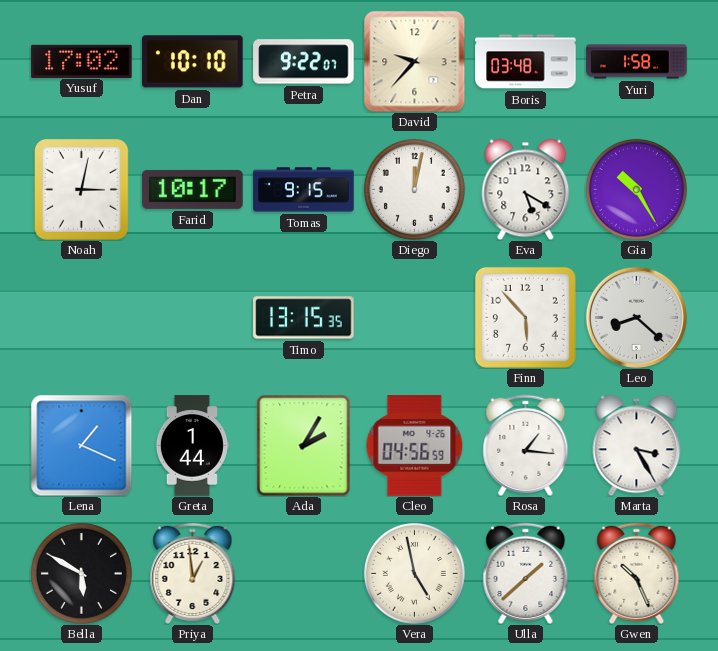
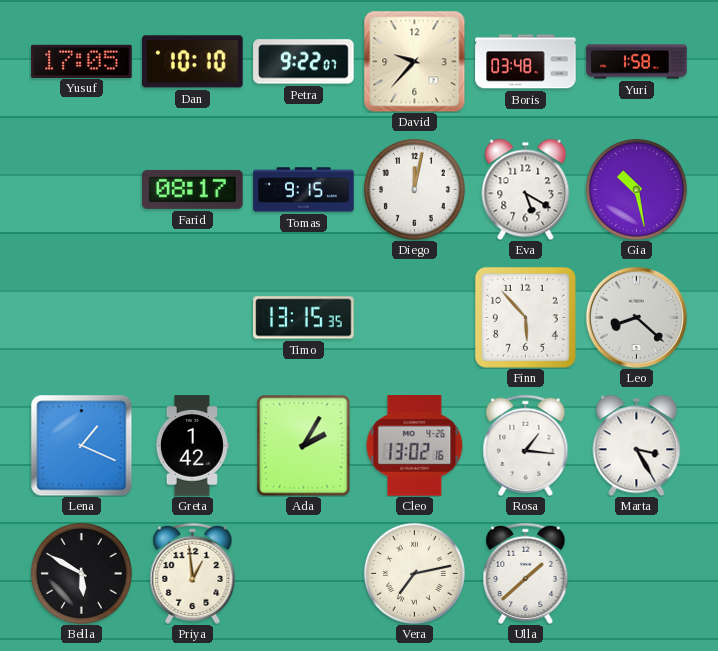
Yusuf: 17:02 -> 17:05 (82, 61)
Noah: 3:02 -> none (82, 190)
Farid: 10:17 -> 08:17 (193, 189)
Gia: 10:25 -> 10:28 (636, 189)
Greta: 1:44 -> 1:42 (192, 446)
Cleo: 04:56 -> 13:02 (415, 446)
Vera: 4:58 -> 7:13 (414, 573)
Gwen: 10:26 -> none (637, 573)
